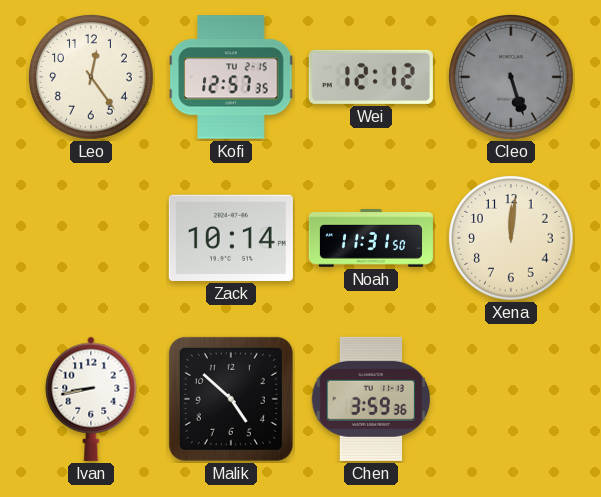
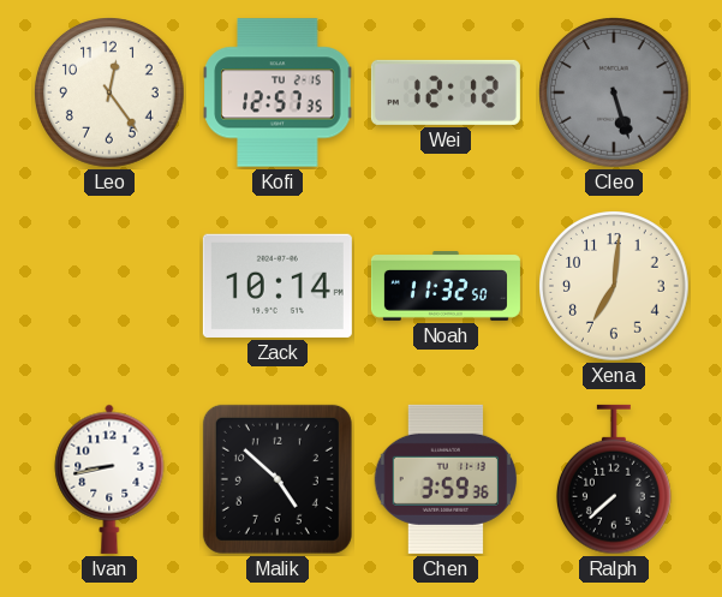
Noah: 11:31 -> 11:32 (446, 287)
Xena: 12:01 -> 7:01 (615, 287)
Ralph: none -> 7:38 (614, 479)
